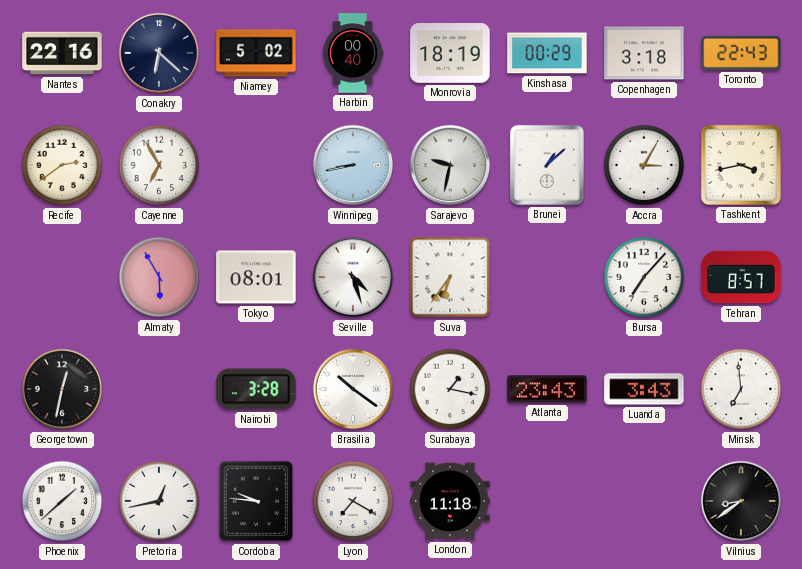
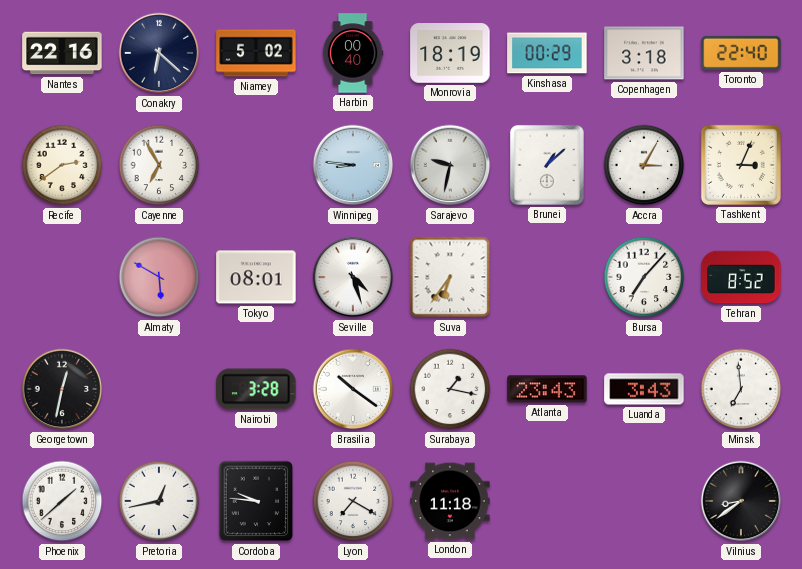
Toronto: 22:43 -> 22:40 (741, 53)
Winnipeg: 8:43 -> 8:46 (353, 165)
Tashkent: 3:43 -> 3:04 (741, 165)
Almaty: 5:55 -> 5:50 (159, 277)
Tehran: 8:57 -> 8:52 (741, 277)
